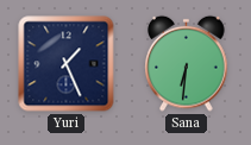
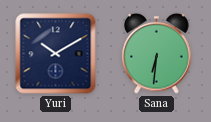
Yuri: 1:26 -> 10:10 (56, 54)
